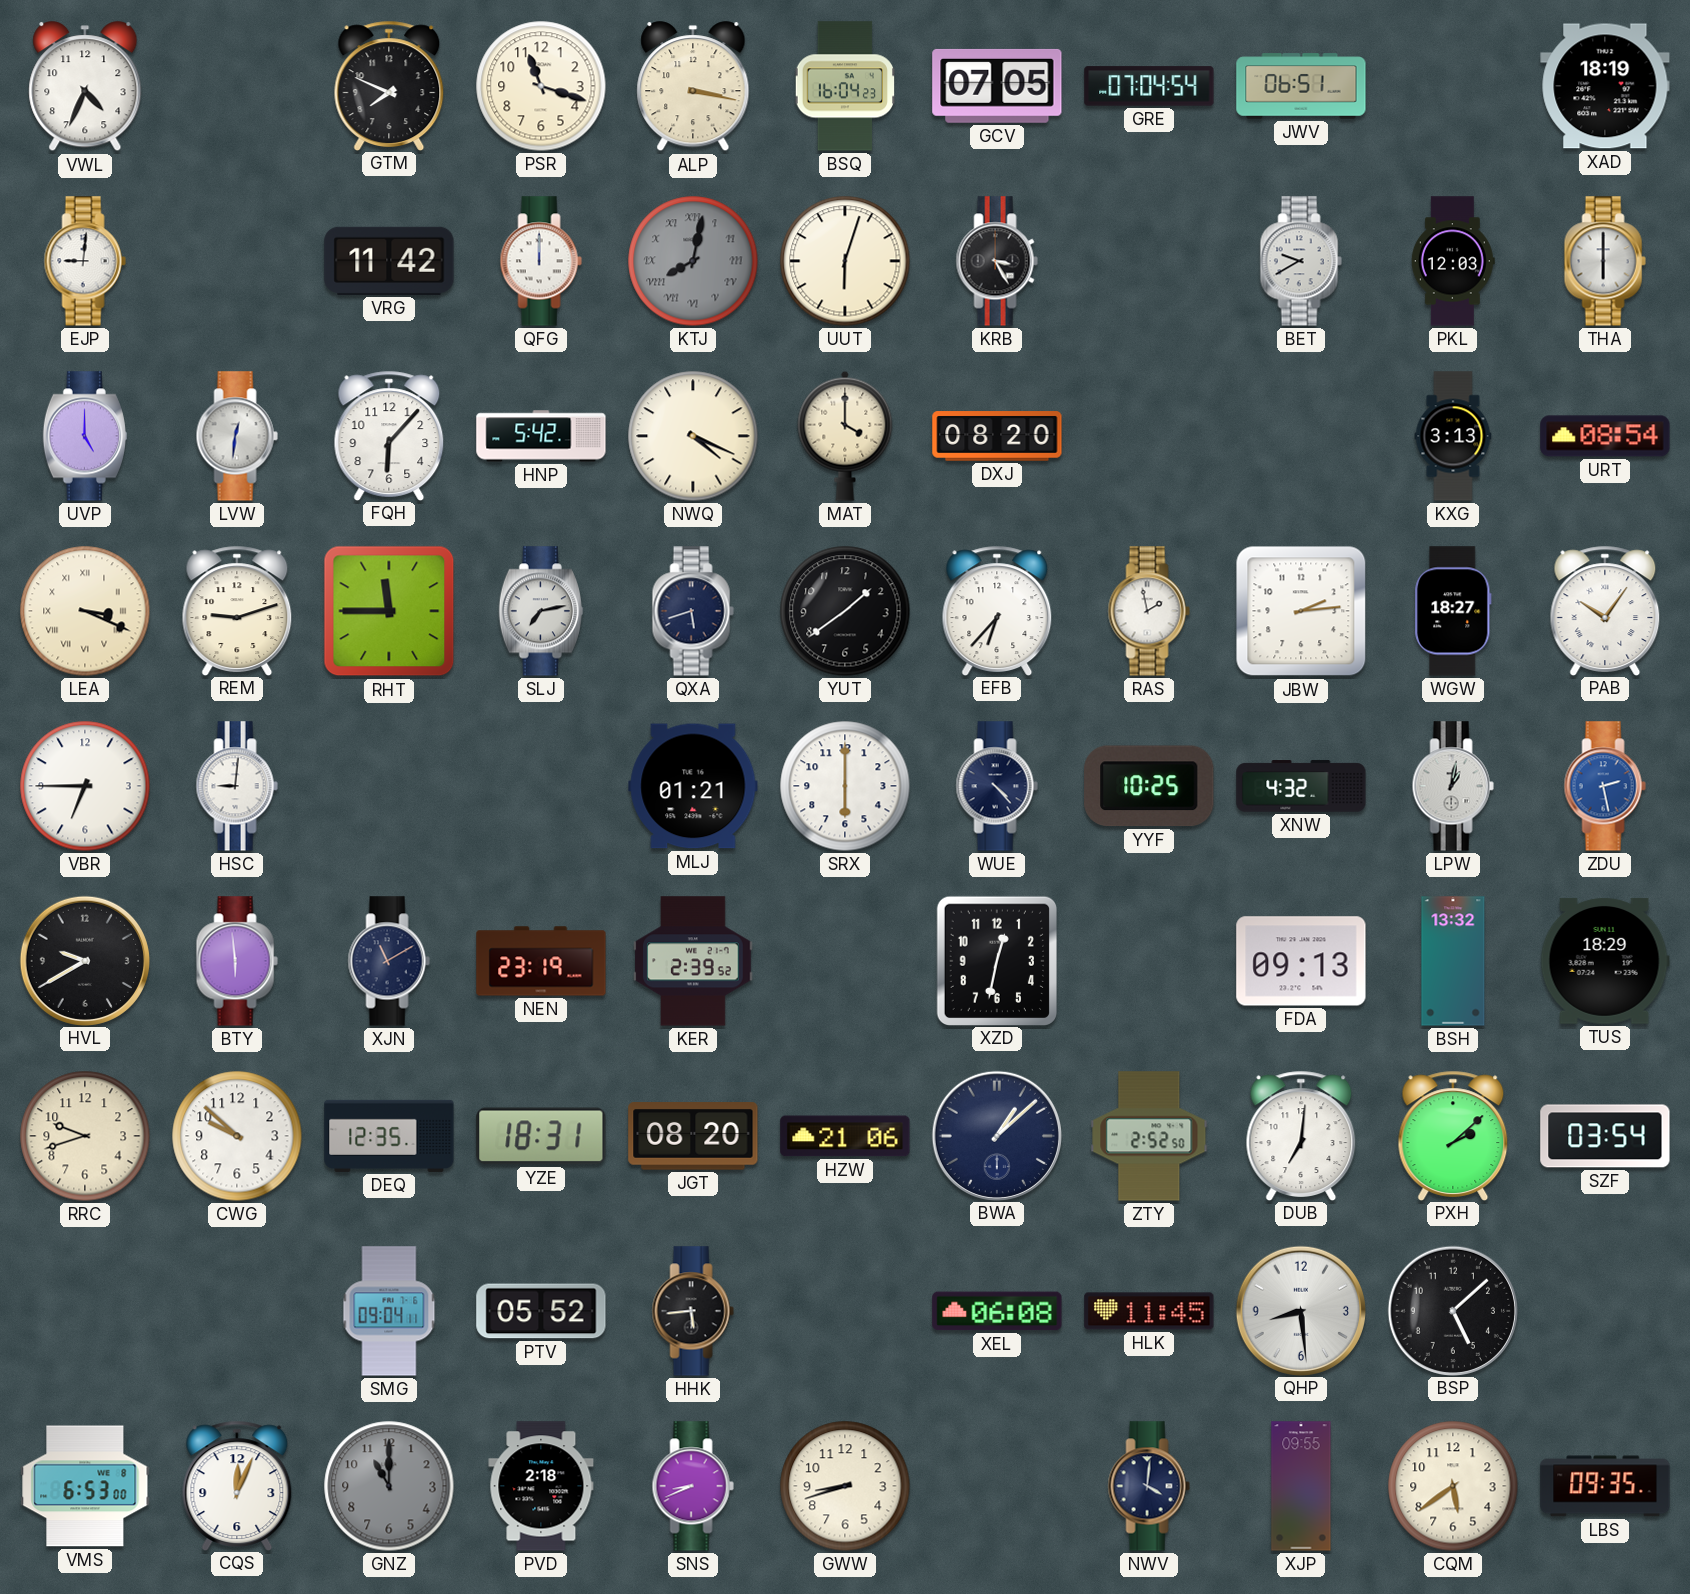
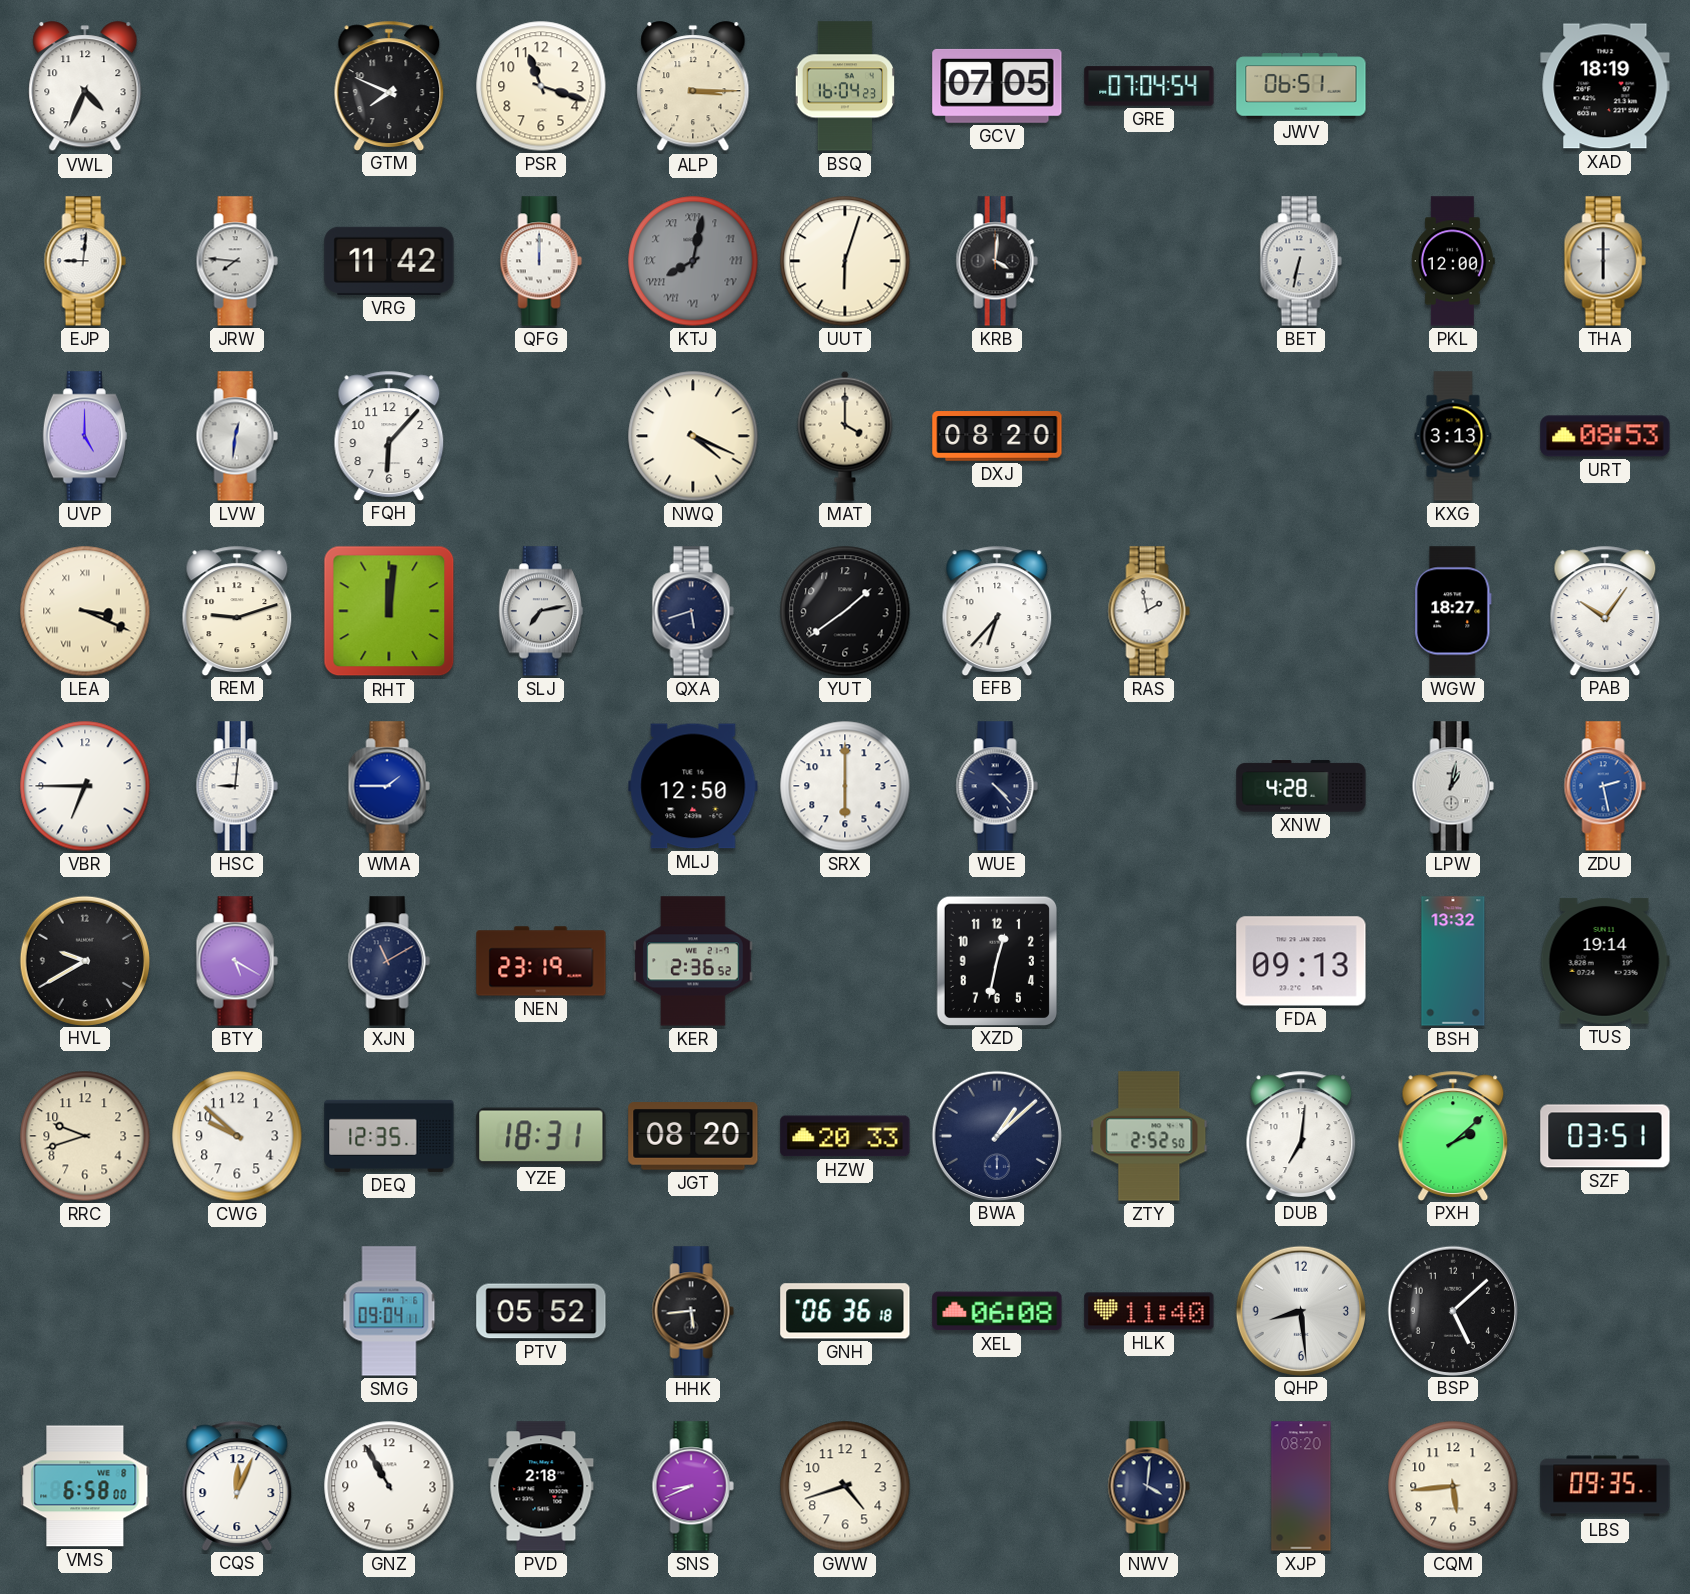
ALP: 3:17 -> 3:15 (693, 87)
JRW: none -> 7:46 (237, 261)
KRB: 3:25 -> 4:01 (997, 261)
BET: 9:40 -> 6:32 (1301, 261)
PKL: 12:03 -> 12:00 (1453, 261)
HNP: 5:42 -> none (541, 436)
URT: 08:54 -> 08:53 (1605, 436)
RHT: 11:45 -> 12:01 (389, 611)
JBW: 2:14 -> none (1301, 611)
WMA: none -> 1:45 (389, 786)
MLJ: 01:21 -> 12:50 (693, 786)
YYF: 10:25 -> none (1149, 786)
XNW: 4:32 -> 4:28 (1301, 786)
BTY: 5:59 -> 5:20 (237, 961)
KER: 2:39 -> 2:36 (693, 961)
TUS: 18:29 -> 19:14 (1605, 961)
HZW: 21:06 -> 20:33 (845, 1136)
SZF: 03:54 -> 03:51 (1605, 1136)
GNH: none -> 06:36 (845, 1311)
HLK: 11:45 -> 11:40 (1149, 1311)
VMS: 6:53 -> 6:58 (85, 1486)
GNZ: 11:00 -> 10:55 (389, 1486)
GNZ dial: grey -> white (389, 1486)
GWW: 8:42 -> 4:42 (845, 1486)
XJP: 09:55 -> 08:20 (1301, 1486)
CQM: 5:39 -> 5:44 (1453, 1486)
